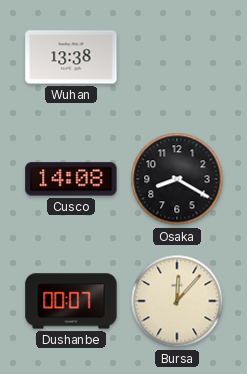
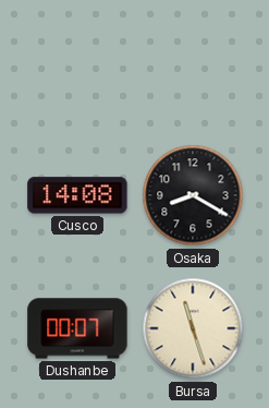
Wuhan: 13:38 -> none (71, 57)
Bursa: 12:07 -> 11:27 (193, 328)
